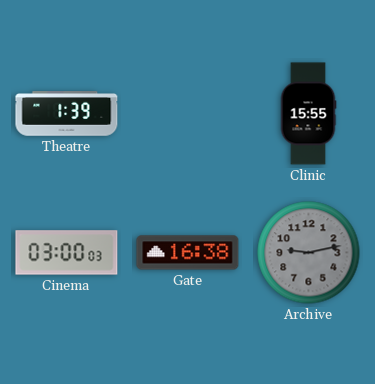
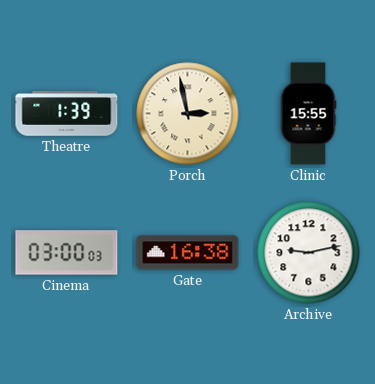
Porch: none -> 2:58 (188, 114)
Archive dial: grey -> white (309, 253)
